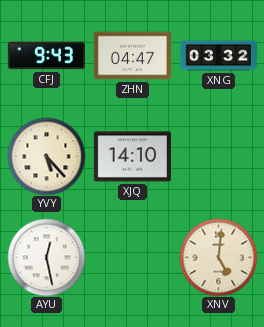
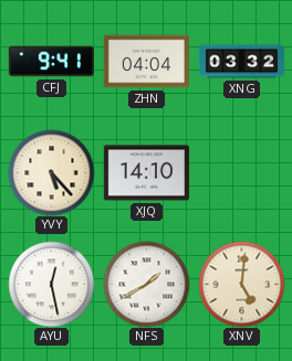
CFJ: 9:43 -> 9:41 (51, 62)
ZHN: 04:47 -> 04:04 (146, 62)
NFS: none -> 1:40 (146, 284)
